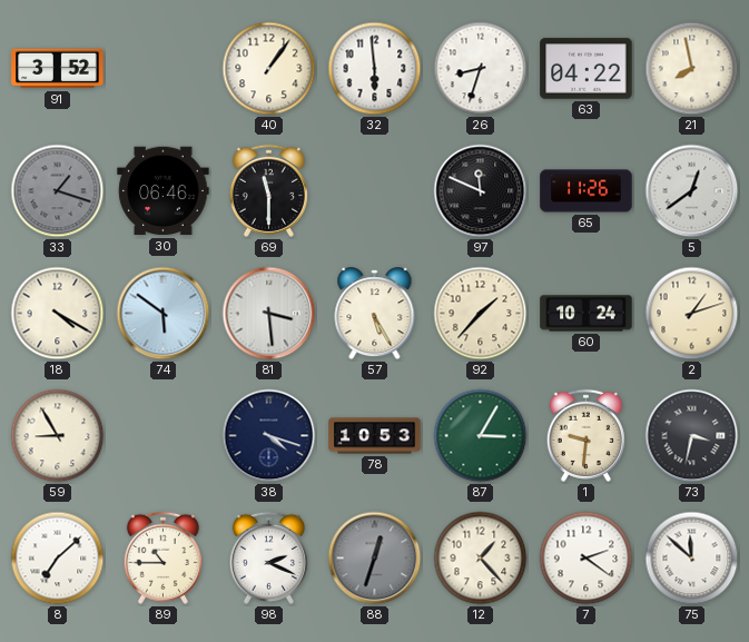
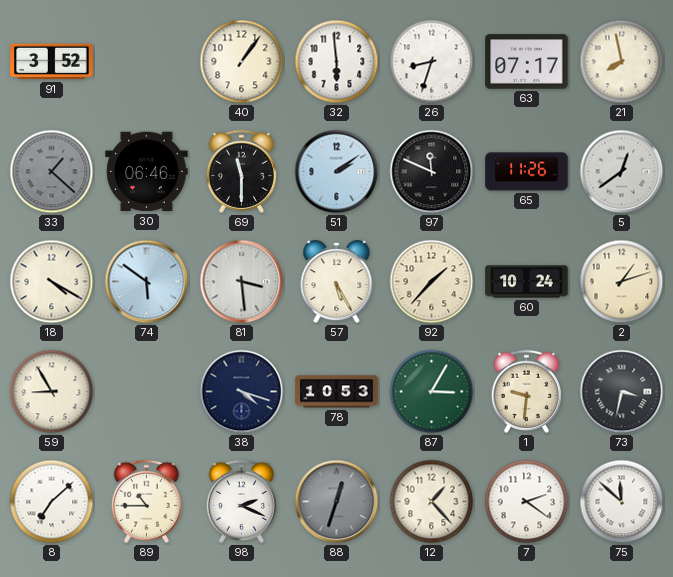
63: 04:22 -> 07:17 (527, 62)
33: 1:18 -> 1:22 (52, 172)
51: none -> 2:09 (337, 172)
